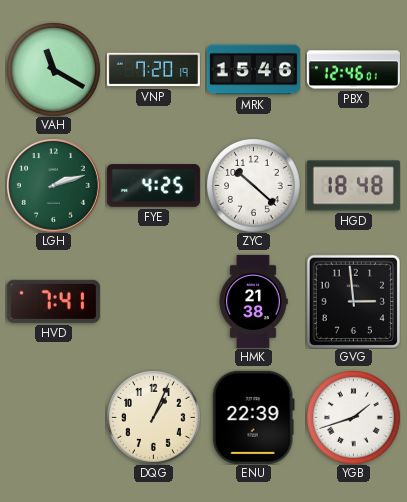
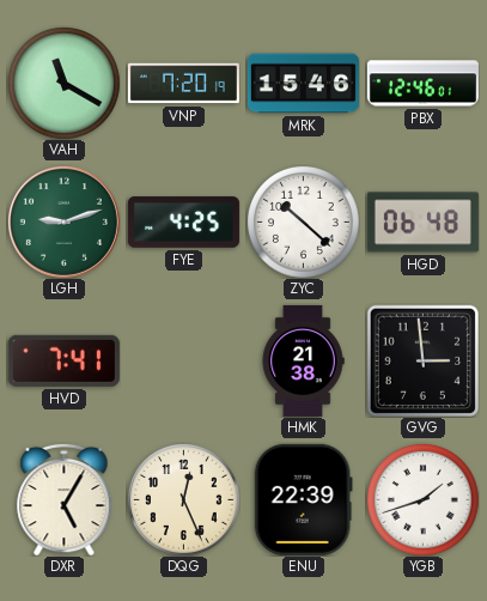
LGH: 2:12 -> 9:12 (63, 221)
HGD: 18:48 -> 06:48 (422, 223)
DXR: none -> 5:05 (65, 499)
DQG: 1:04 -> 12:26 (184, 500)
